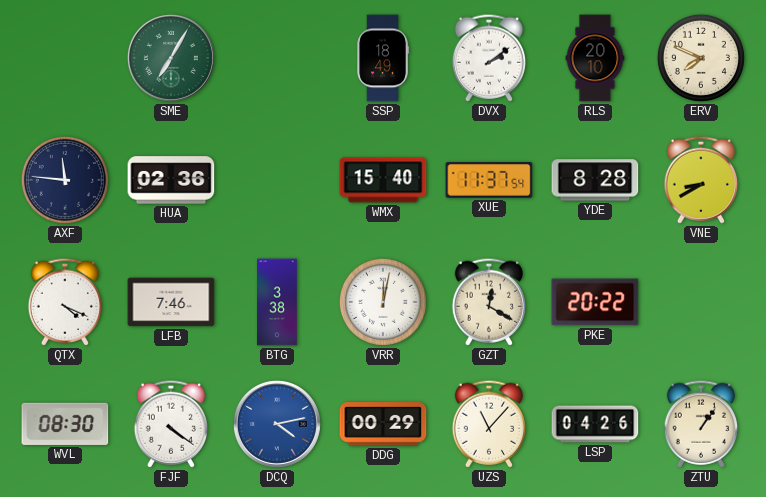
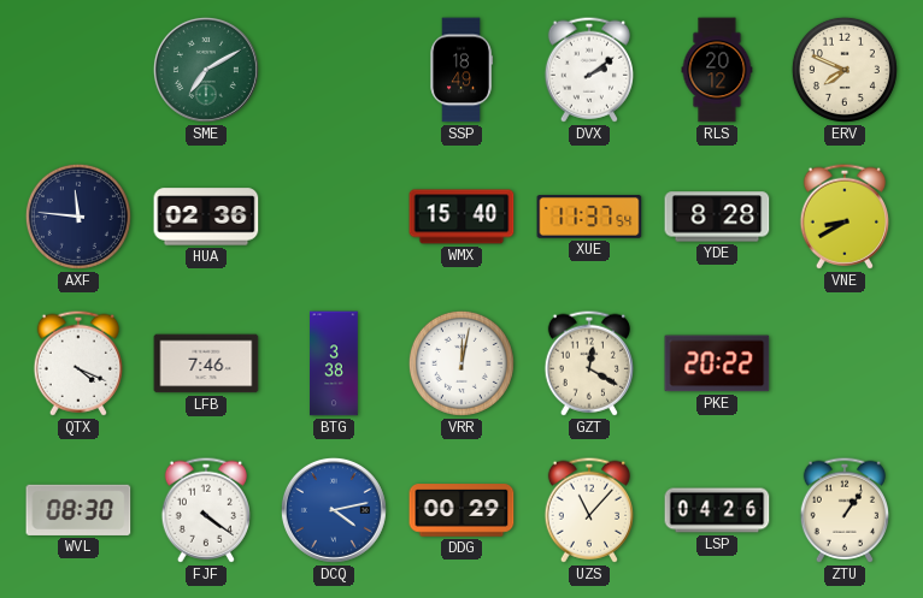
SME: 7:05 -> 7:10 (206, 70)
RLS: 20:10 -> 20:12 (717, 70)
